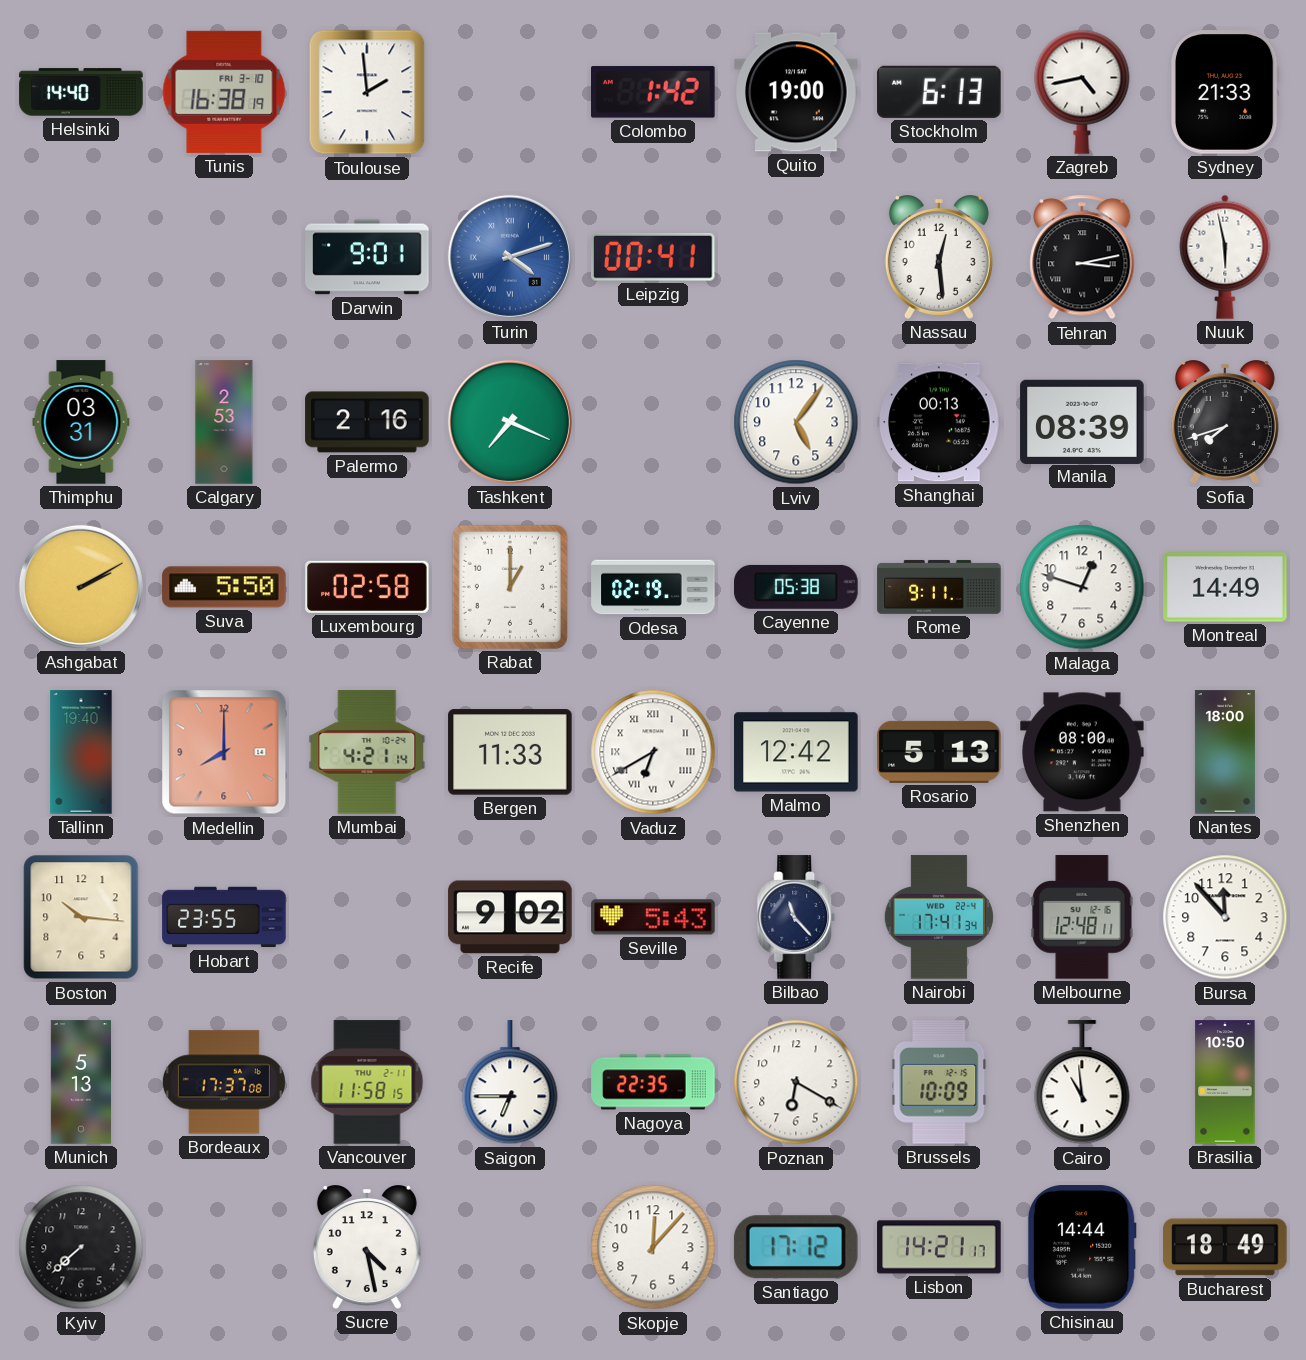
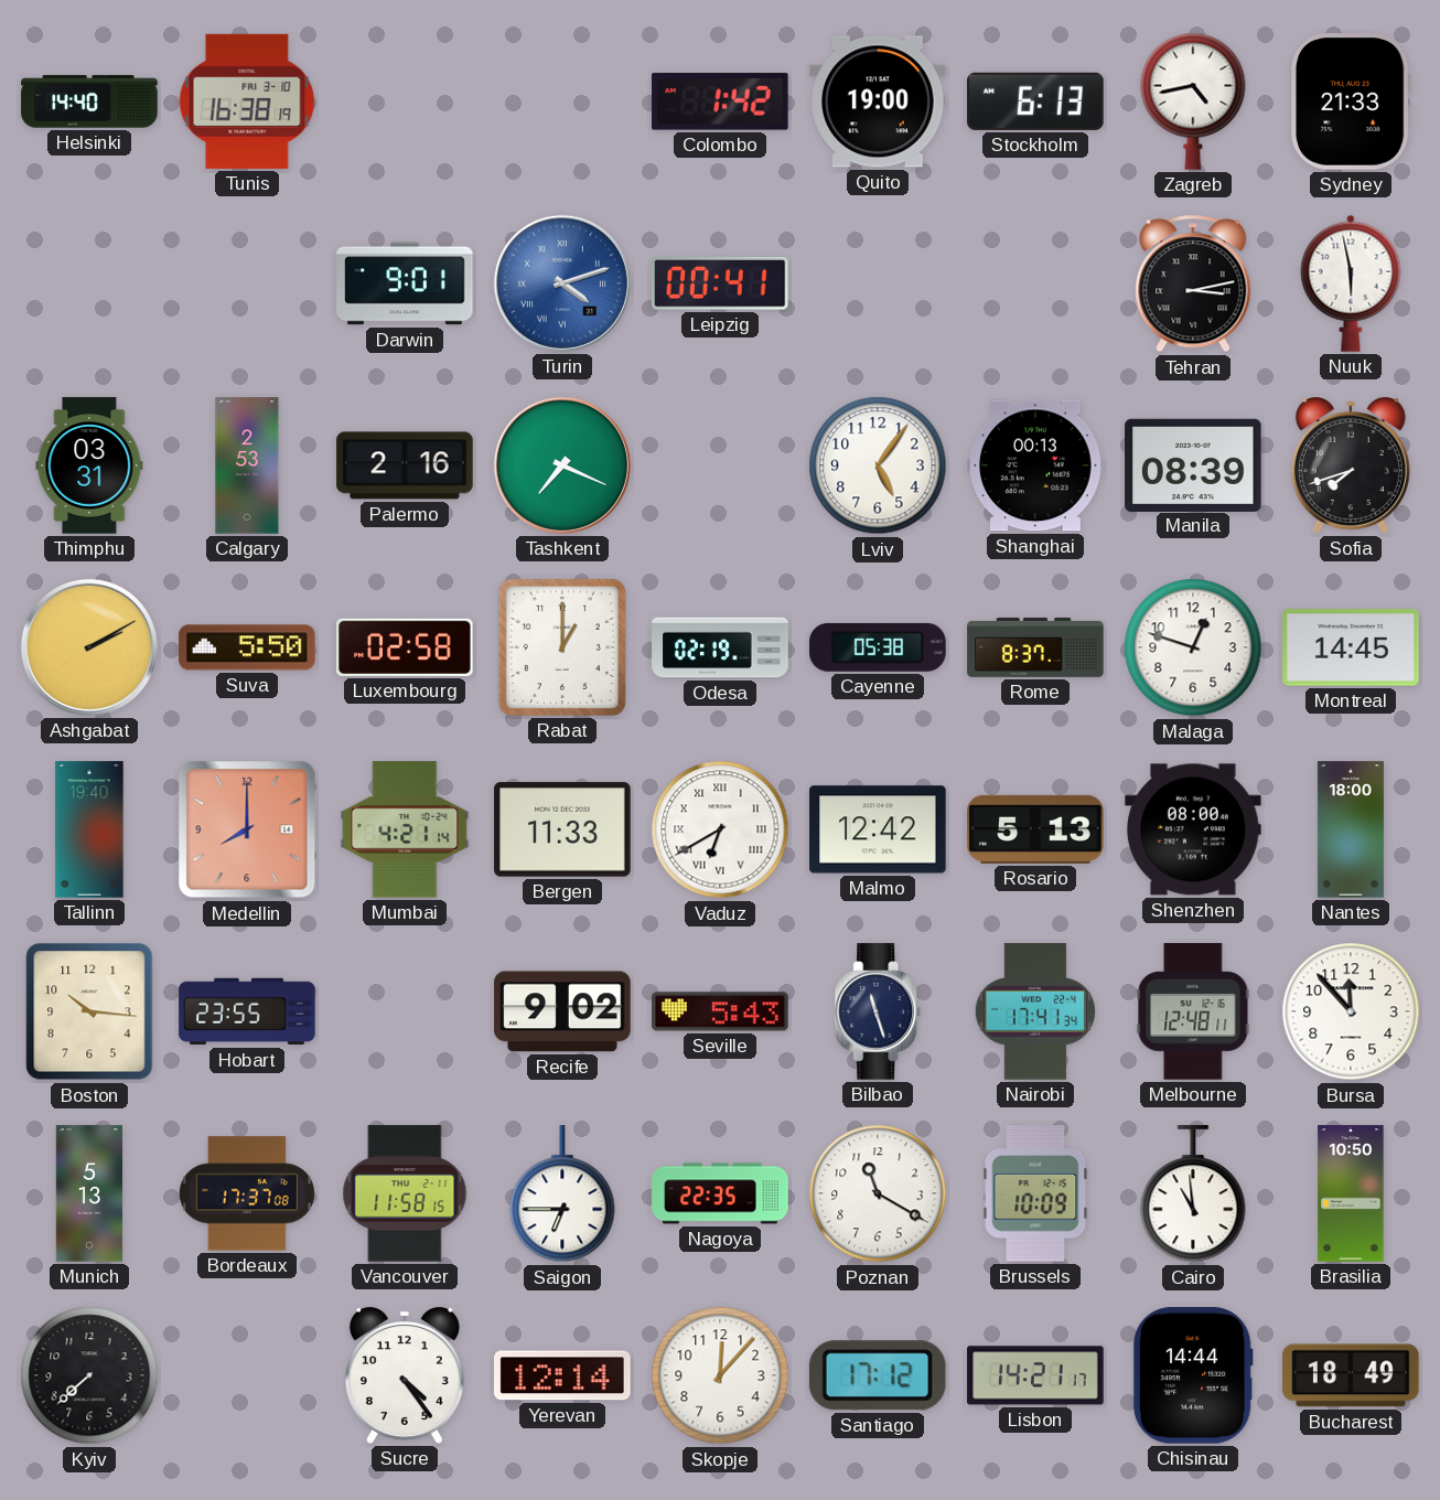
Toulouse: 1:59 -> none (367, 92)
Nassau: 12:29 -> none (939, 258)
Rome: 9:11 -> 8:37 (1035, 647)
Montreal: 14:49 -> 14:45 (1351, 647)
Bilbao: 11:23 -> 11:27 (878, 1011)
Poznan: 6:20 -> 11:20 (878, 1193)
Sucre: 4:28 -> 4:24 (405, 1376)
Yerevan: none -> 12:14 (563, 1375)
